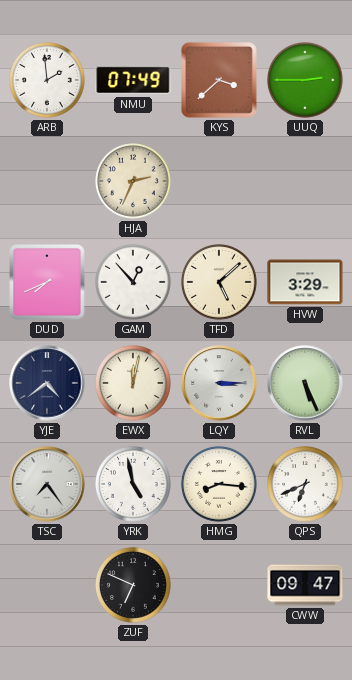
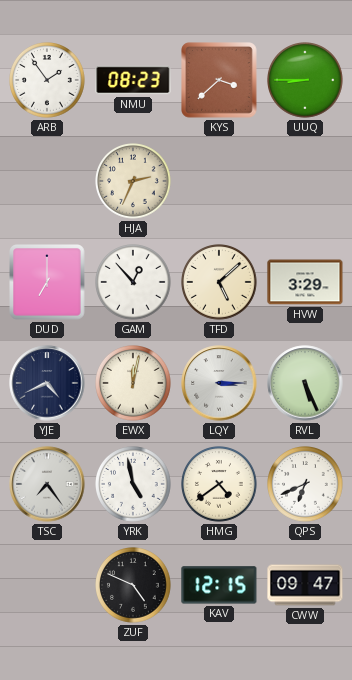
ARB: 1:59 -> 1:54 (48, 81)
NMU: 07:49 -> 08:23 (133, 80)
UUQ: 2:45 -> 8:45 (306, 81)
DUD: 7:41 -> 7:00 (47, 282)
YJE: 4:39 -> 4:41 (47, 383)
HMG: 8:16 -> 4:39 (220, 485)
ZUF: 6:49 -> 4:49 (134, 586)
KAV: none -> 12:15 (219, 585)
